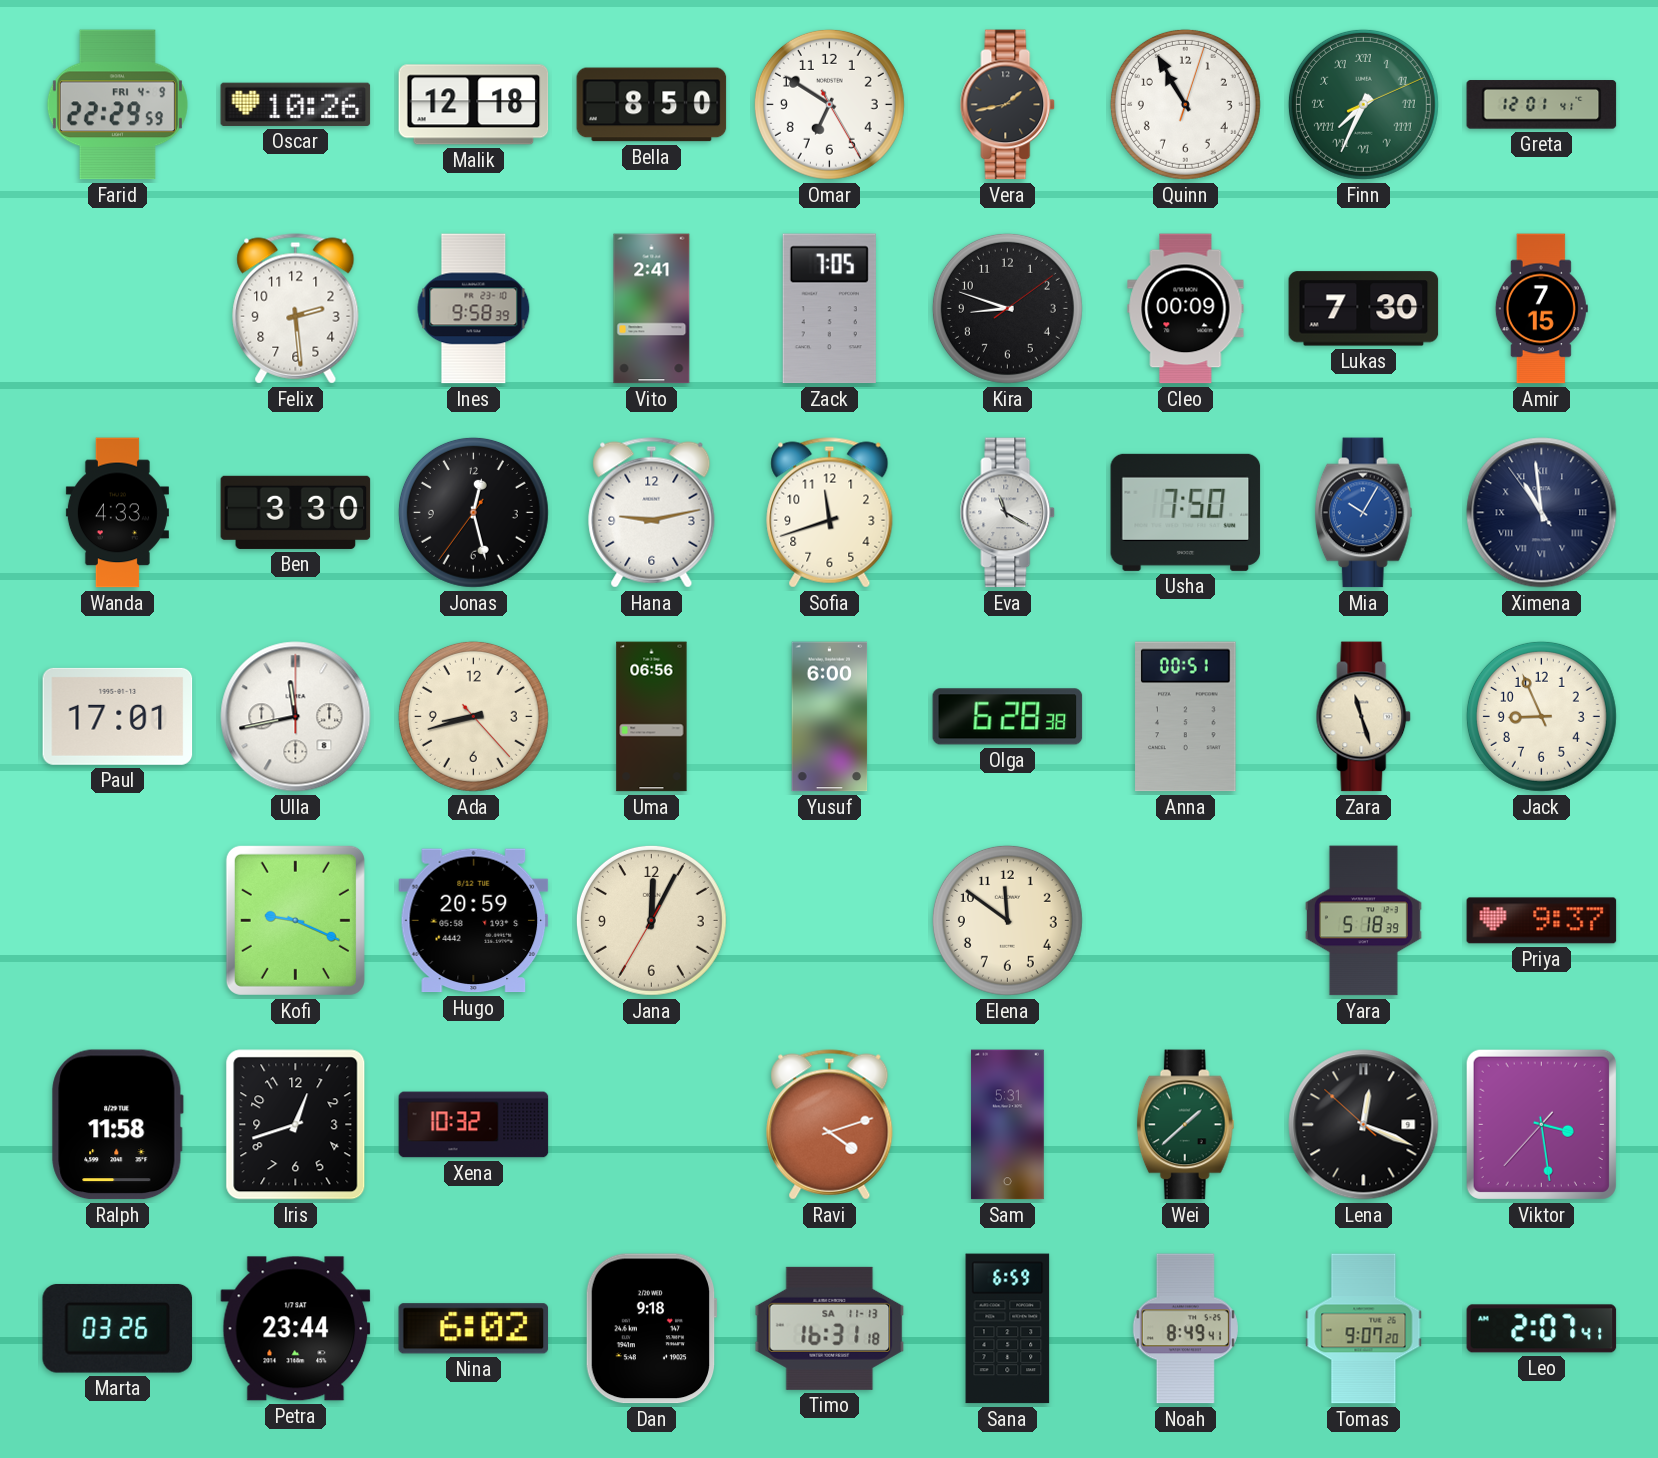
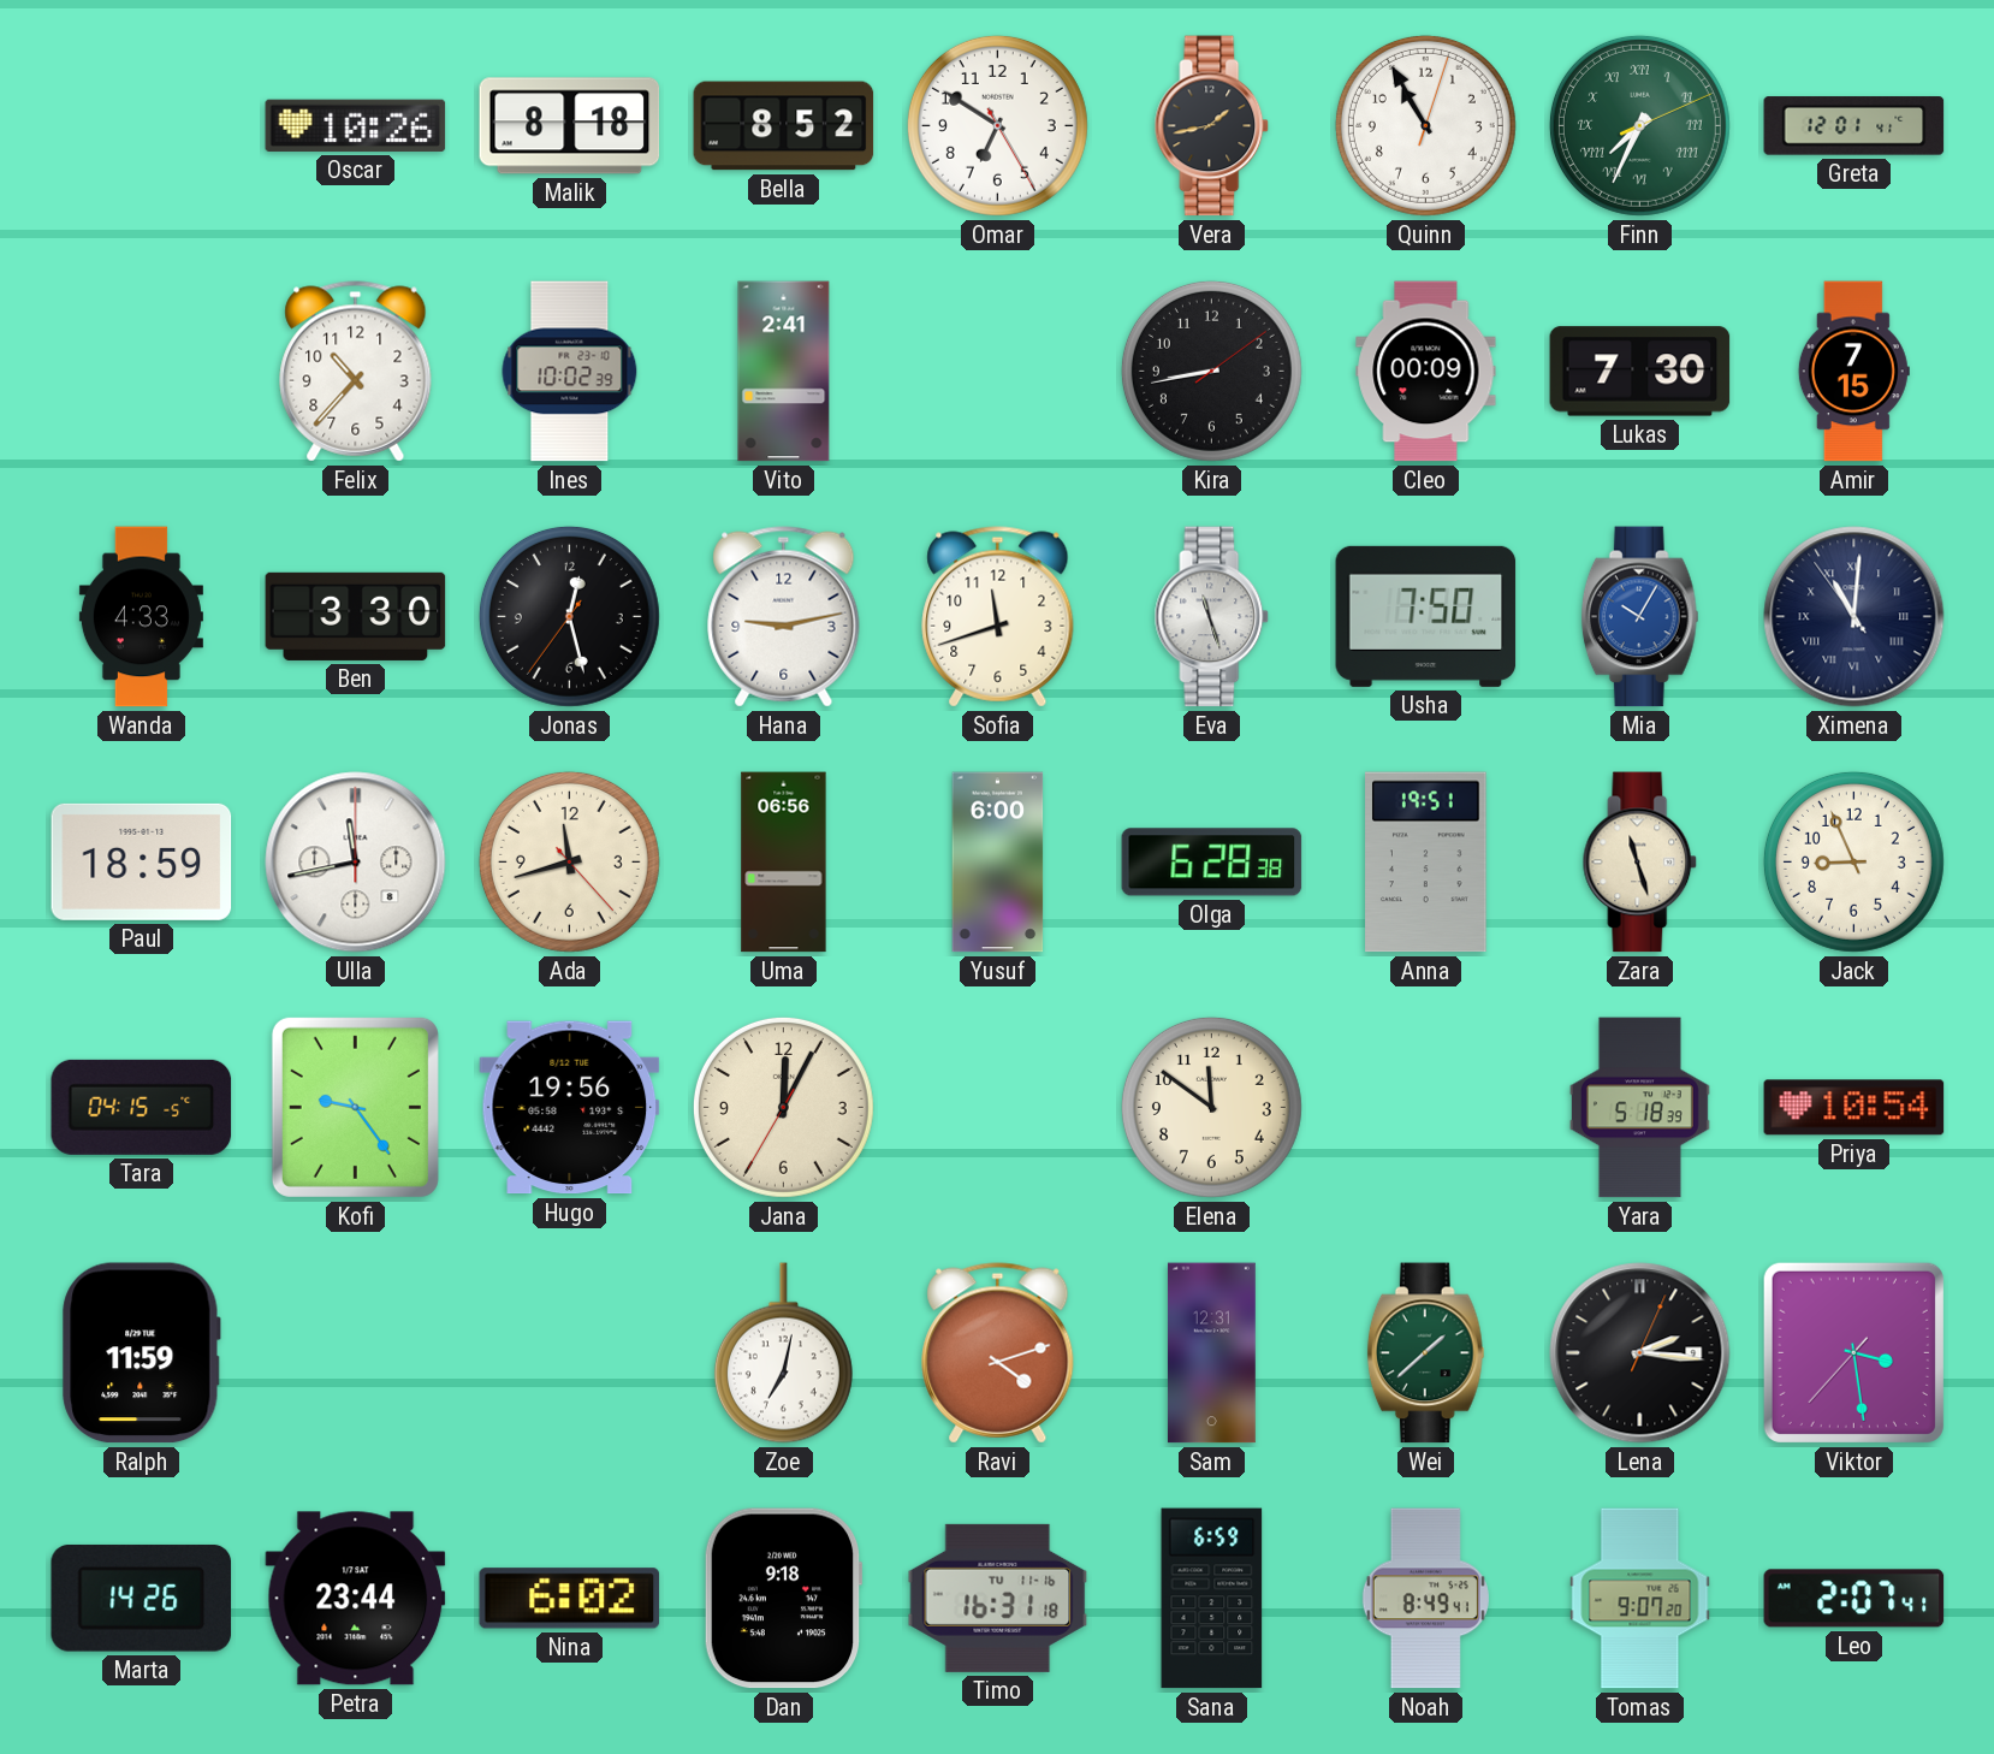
Farid: 22:29 -> none (117, 105)
Malik: 12:18 -> 8:18 (570, 126)
Bella: 8:50 -> 8:52 (784, 126)
Felix: 2:29 -> 10:37 (356, 372)
Ines: 9:58 -> 10:02 (570, 372)
Zack: 7:05 -> none (829, 309)
Kira: 8:48 -> 8:43 (1211, 371)
Eva: 11:20 -> 11:27 (1212, 617)
Ximena: 10:58 -> 11:00 (1854, 617)
Paul: 17:01 -> 18:59 (142, 861)
Ada: 8:42 -> 11:42 (569, 861)
Anna: 00:51 -> 19:51 (1426, 863)
Tara: none -> 04:15 (142, 1107)
Kofi: 9:19 -> 9:24 (355, 1107)
Hugo: 20:59 -> 19:56 (570, 1108)
Priya: 9:37 -> 10:54 (1854, 1108)
Ralph: 11:58 -> 11:59 (142, 1353)
Iris: 12:42 -> none (296, 1125)
Xena: 10:32 -> none (474, 1125)
Zoe: none -> 7:02 (783, 1353)
Sam: 5:31 -> 12:31 (1211, 1353)
Lena: 12:18 -> 2:16 (1640, 1353)
Marta: 03:26 -> 14:26 (142, 1598)
Timo date: SA 11-13 -> TU 11-16 (998, 1598)
